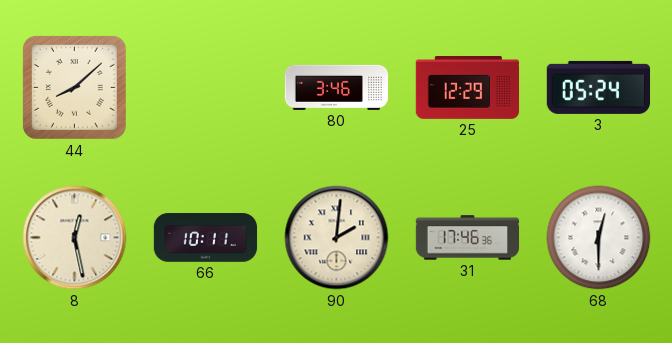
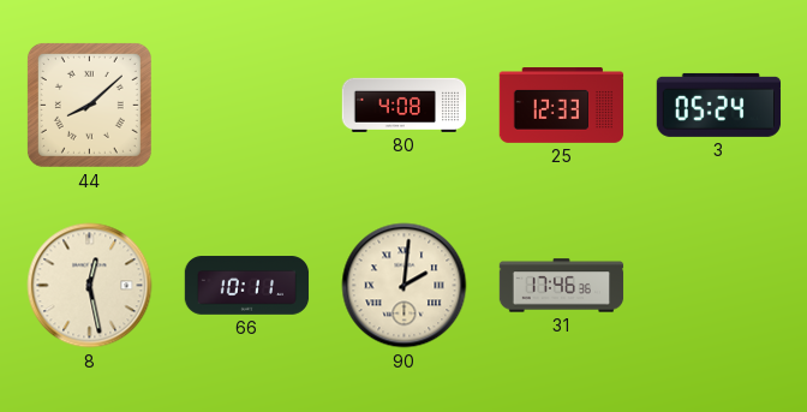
80: 3:46 -> 4:08 (405, 105)
25: 12:29 -> 12:33 (562, 106)
68: 12:30 -> none (599, 238)
